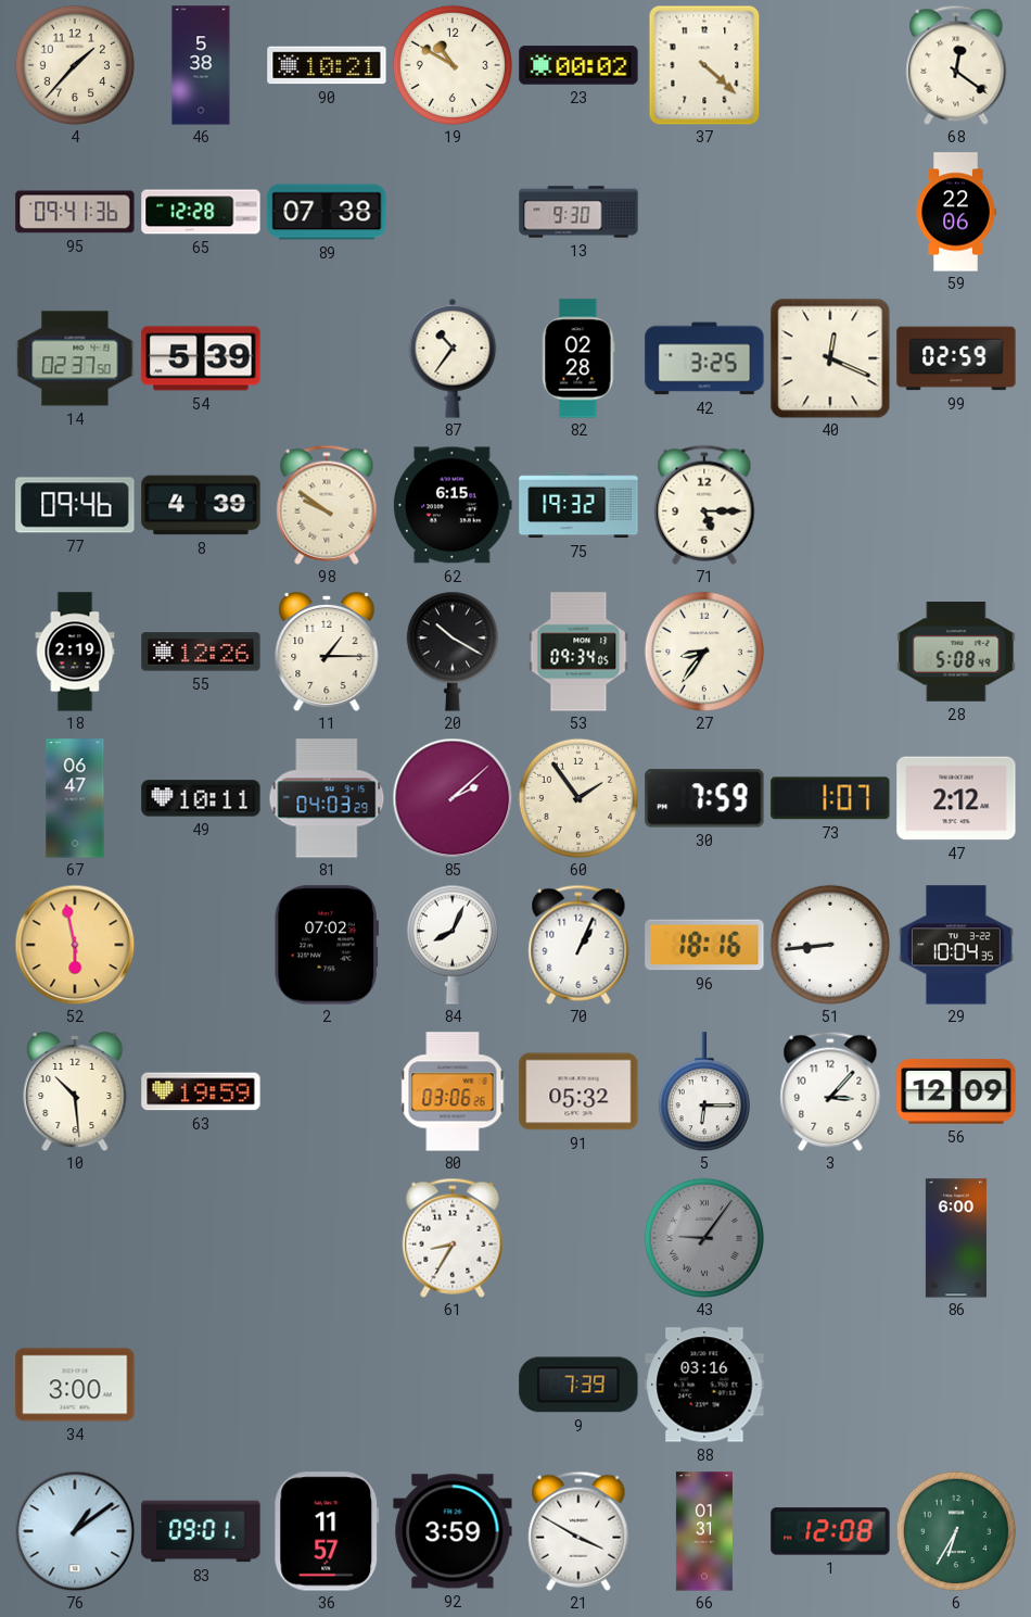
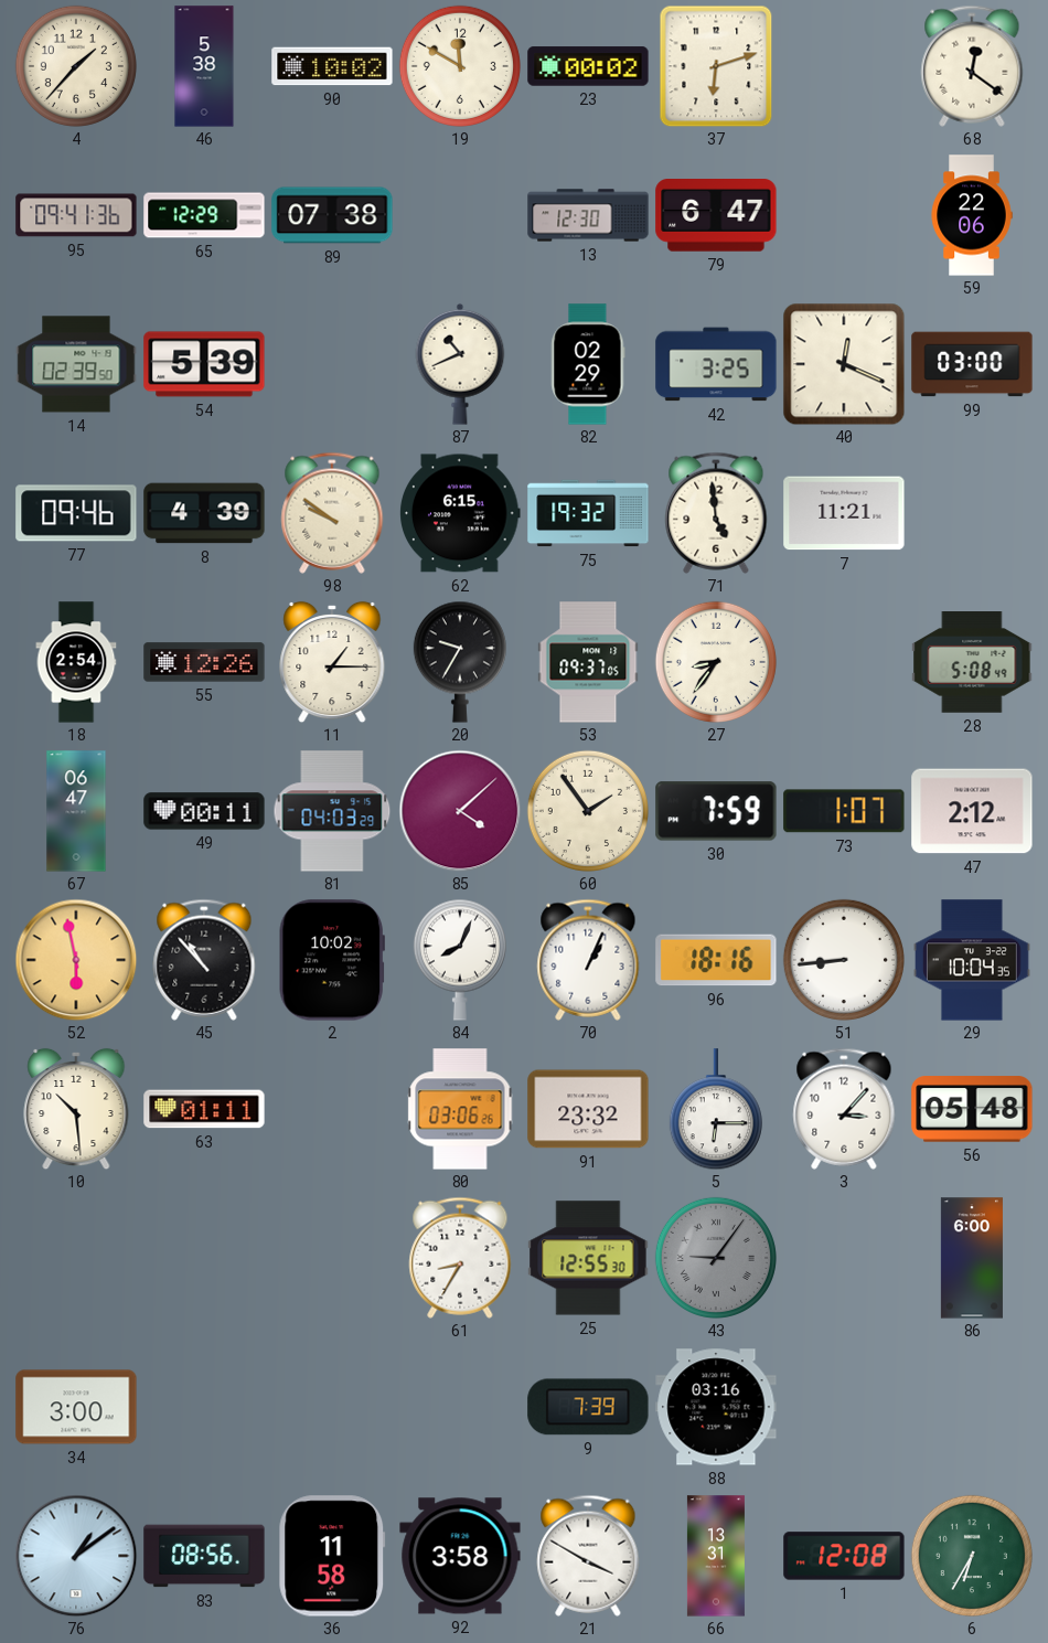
90: 10:21 -> 10:02 (332, 66)
19: 10:50 -> 11:50 (460, 66)
37: 4:22 -> 6:12 (716, 66)
65: 12:28 -> 12:29 (204, 215)
13: 9:30 -> 12:30 (588, 215)
79: none -> 6:47 (716, 216)
14: 02:37 -> 02:39 (76, 364)
87: 10:36 -> 10:41 (460, 364)
82: 02:28 -> 02:29 (588, 364)
99: 02:59 -> 03:00 (972, 364)
71: 5:15 -> 4:59 (716, 513)
7: none -> 11:21 (844, 513)
18: 2:19 -> 2:54 (76, 662)
20: 10:20 -> 9:35 (460, 662)
53: 09:34 -> 09:37 (588, 662)
49: 10:11 -> 00:11 (204, 811)
85: 2:08 -> 4:08 (460, 811)
45: none -> 10:53 (204, 960)
2: 07:02 -> 10:02 (332, 960)
63: 19:59 -> 01:11 (204, 1109)
91: 05:32 -> 23:32 (588, 1109)
56: 12:09 -> 05:48 (972, 1109)
25: none -> 12:55 (588, 1258)
83: 09:01 -> 08:56 (204, 1556)
36: 11:57 -> 11:58 (332, 1556)
92: 3:59 -> 3:58 (460, 1556)
66: 01:31 -> 13:31 (716, 1556)
